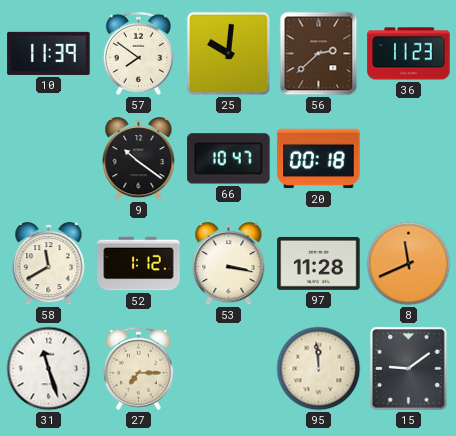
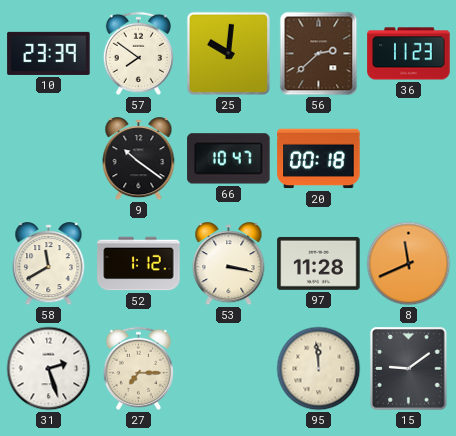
10: 11:39 -> 23:39 (49, 53)
31: 11:27 -> 2:27 (49, 369)
